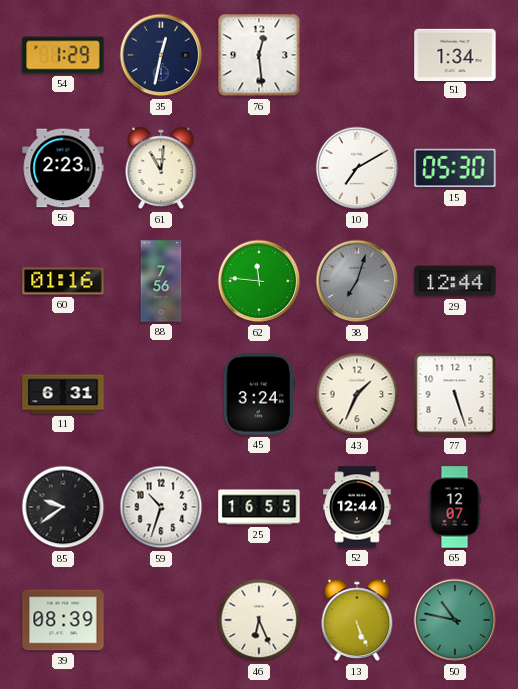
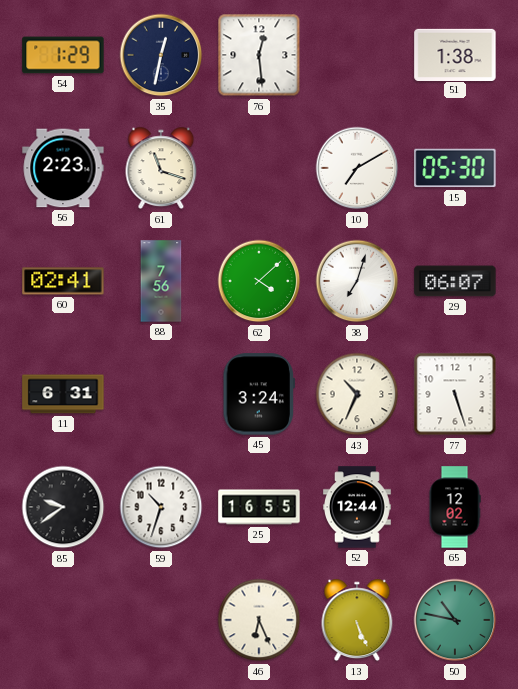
51: 1:34 -> 1:38 (455, 54)
61: 11:01 -> 11:18 (161, 168)
60: 01:16 -> 02:41 (63, 281)
62: 11:46 -> 4:08 (259, 281)
38 dial: grey -> white (357, 281)
29: 12:44 -> 06:07 (455, 281)
43: 1:34 -> 10:34 (357, 394)
65: 12:07 -> 12:02 (455, 507)
39: 08:39 -> none (63, 620)
